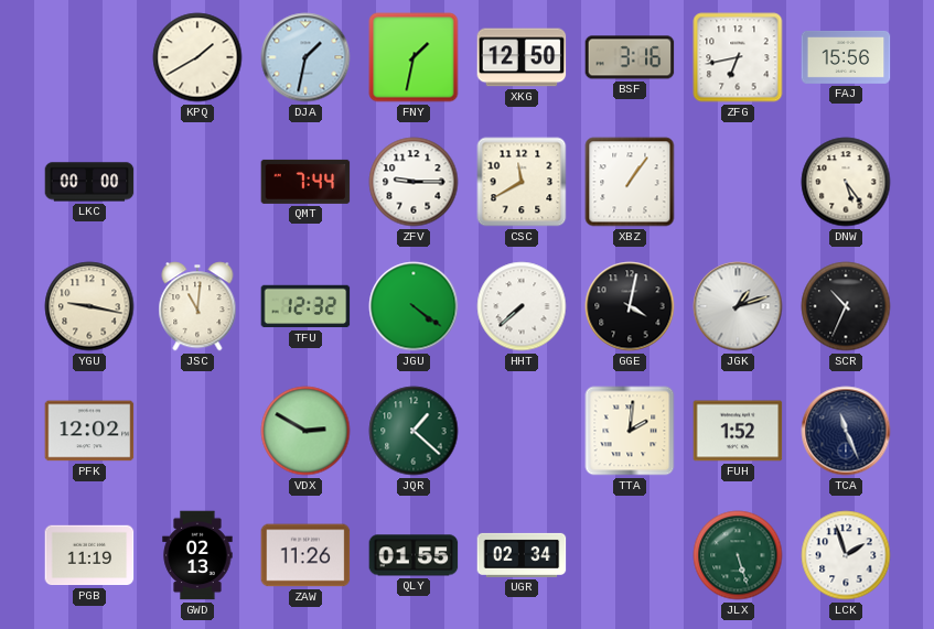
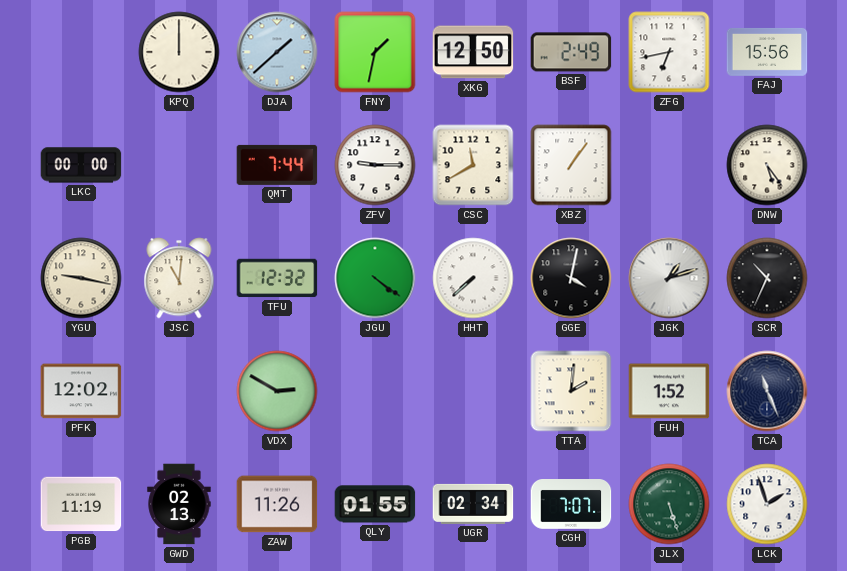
KPQ: 1:40 -> 12:00 (179, 52)
DJA: 1:32 -> 1:38 (277, 52)
BSF: 3:16 -> 2:49 (571, 52)
JQR: 1:22 -> none (414, 431)
CGH: none -> 7:07 (571, 504)
